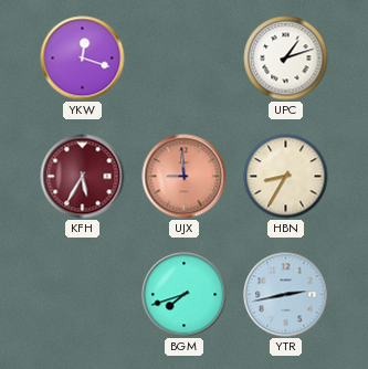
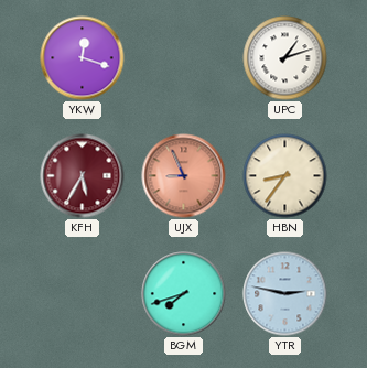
UJX: 8:59 -> 8:56 (184, 176)
HBN: 8:35 -> 8:36 (285, 176)
YTR: 2:43 -> 2:47 (285, 294)
